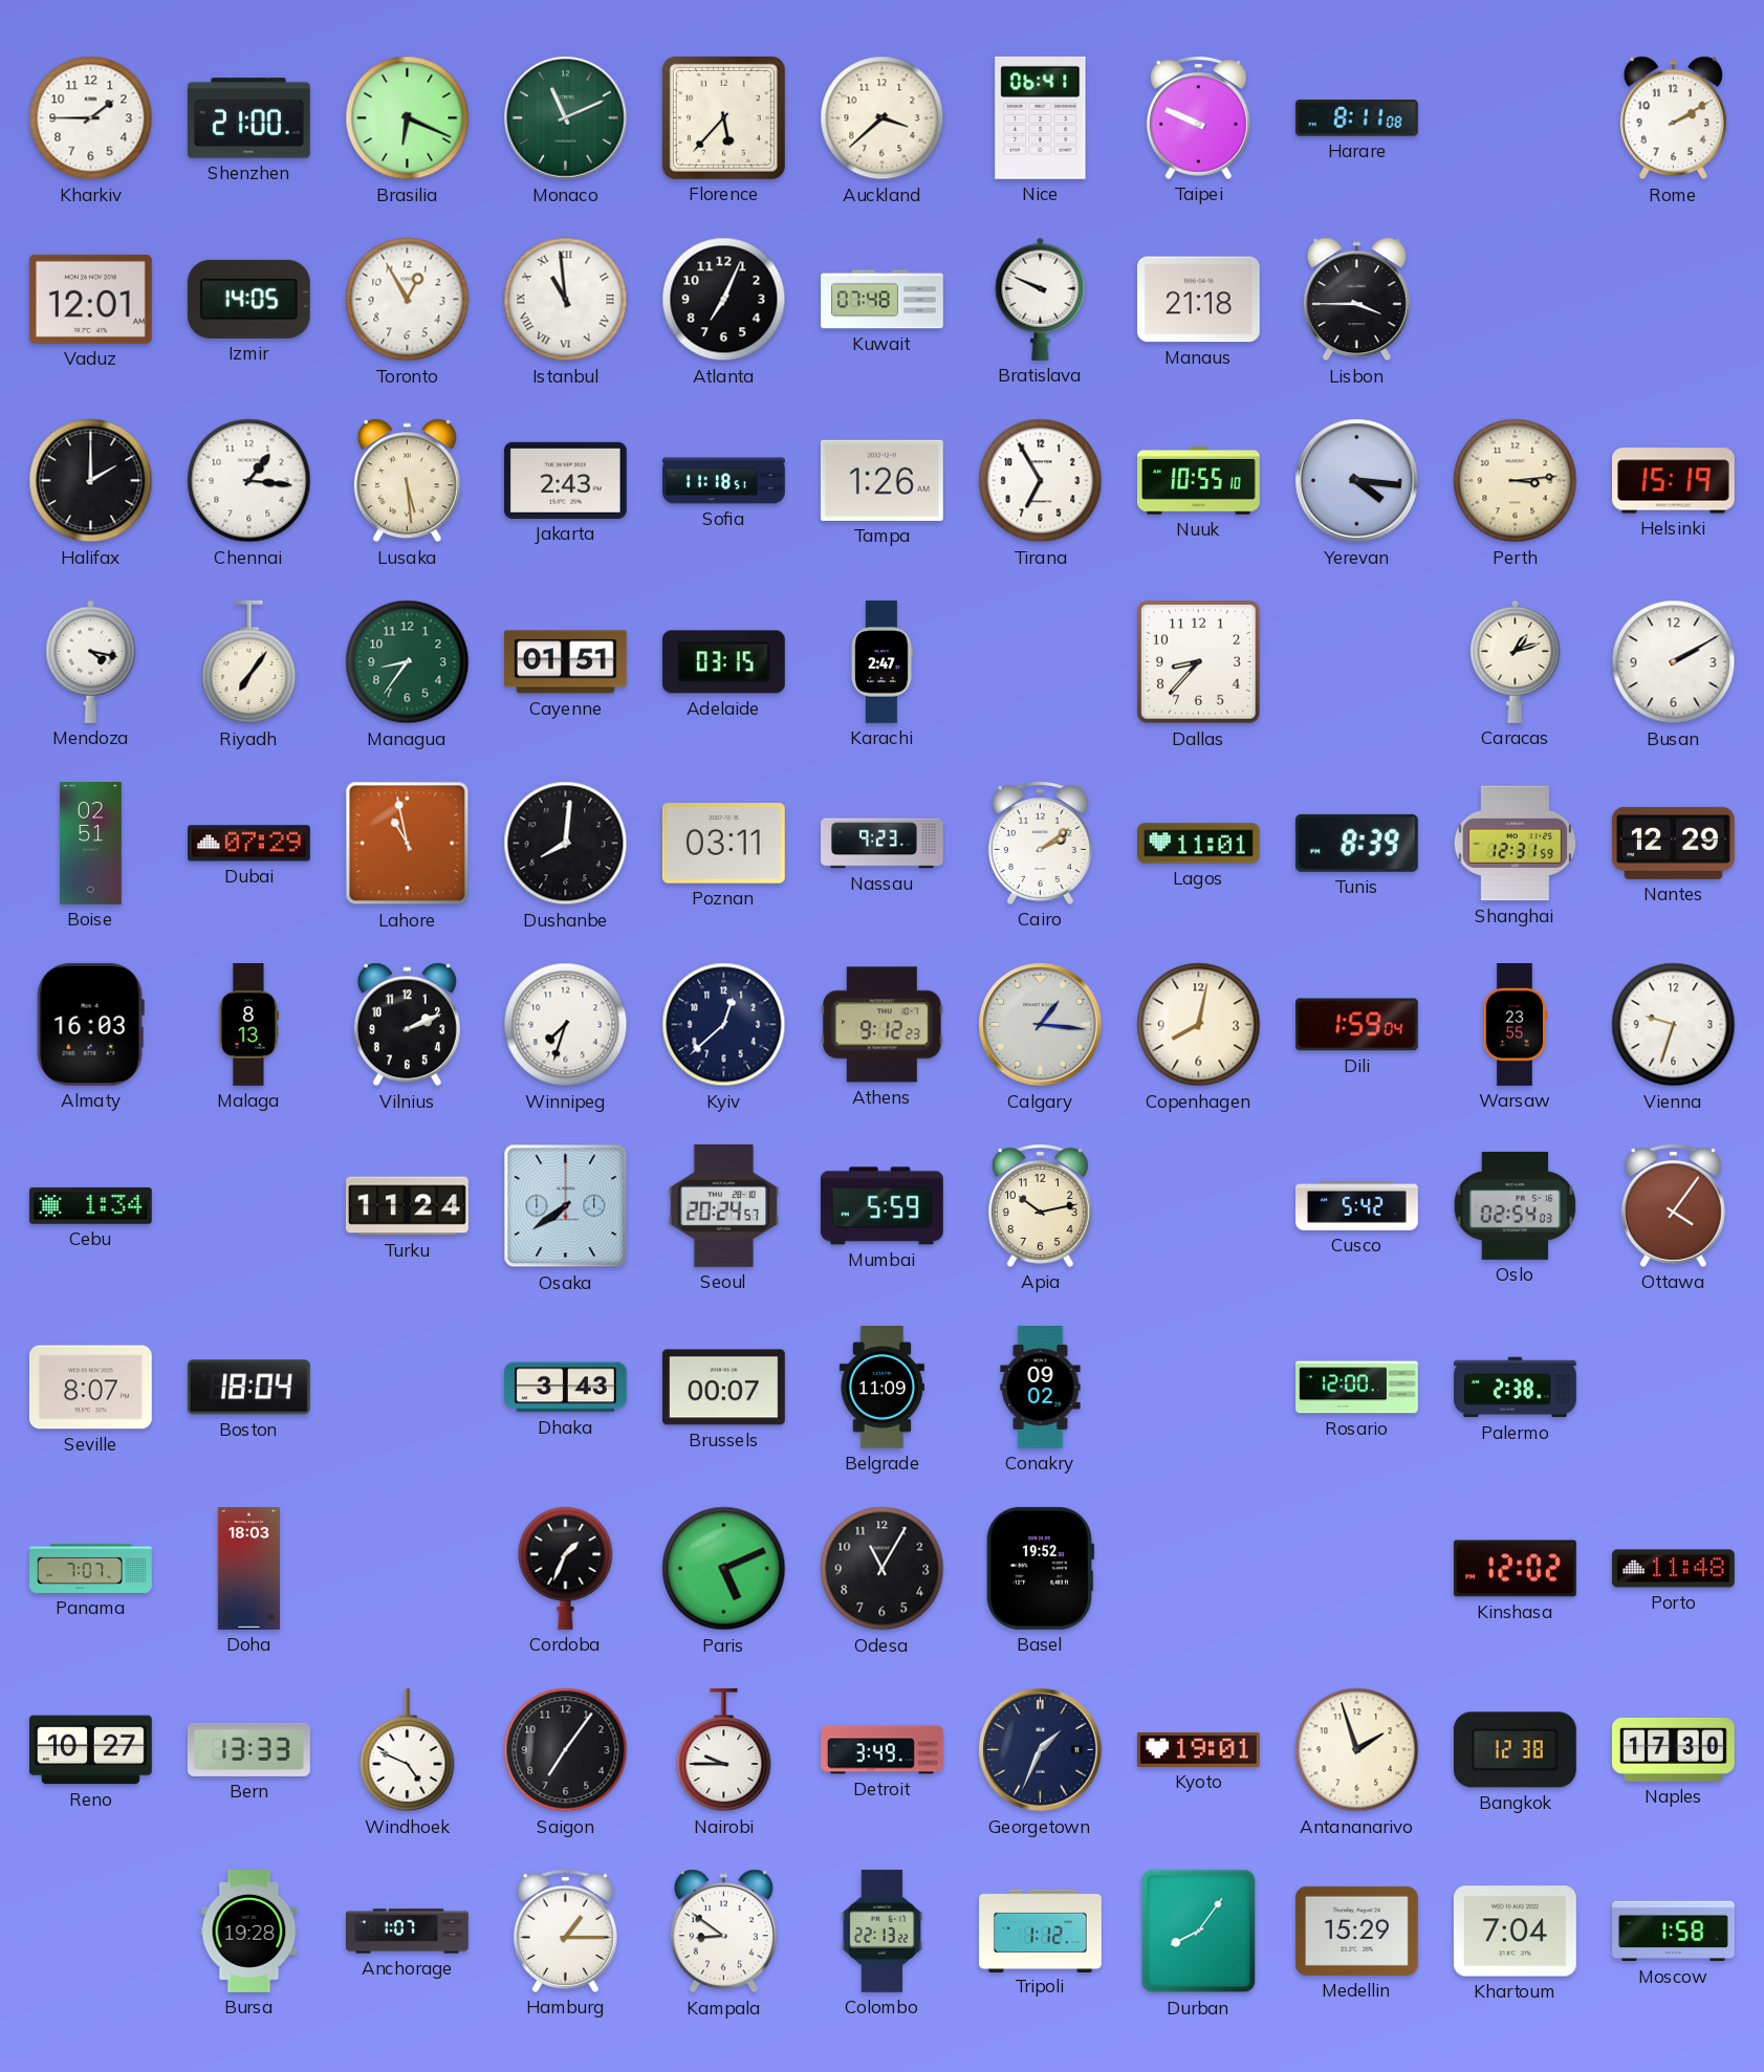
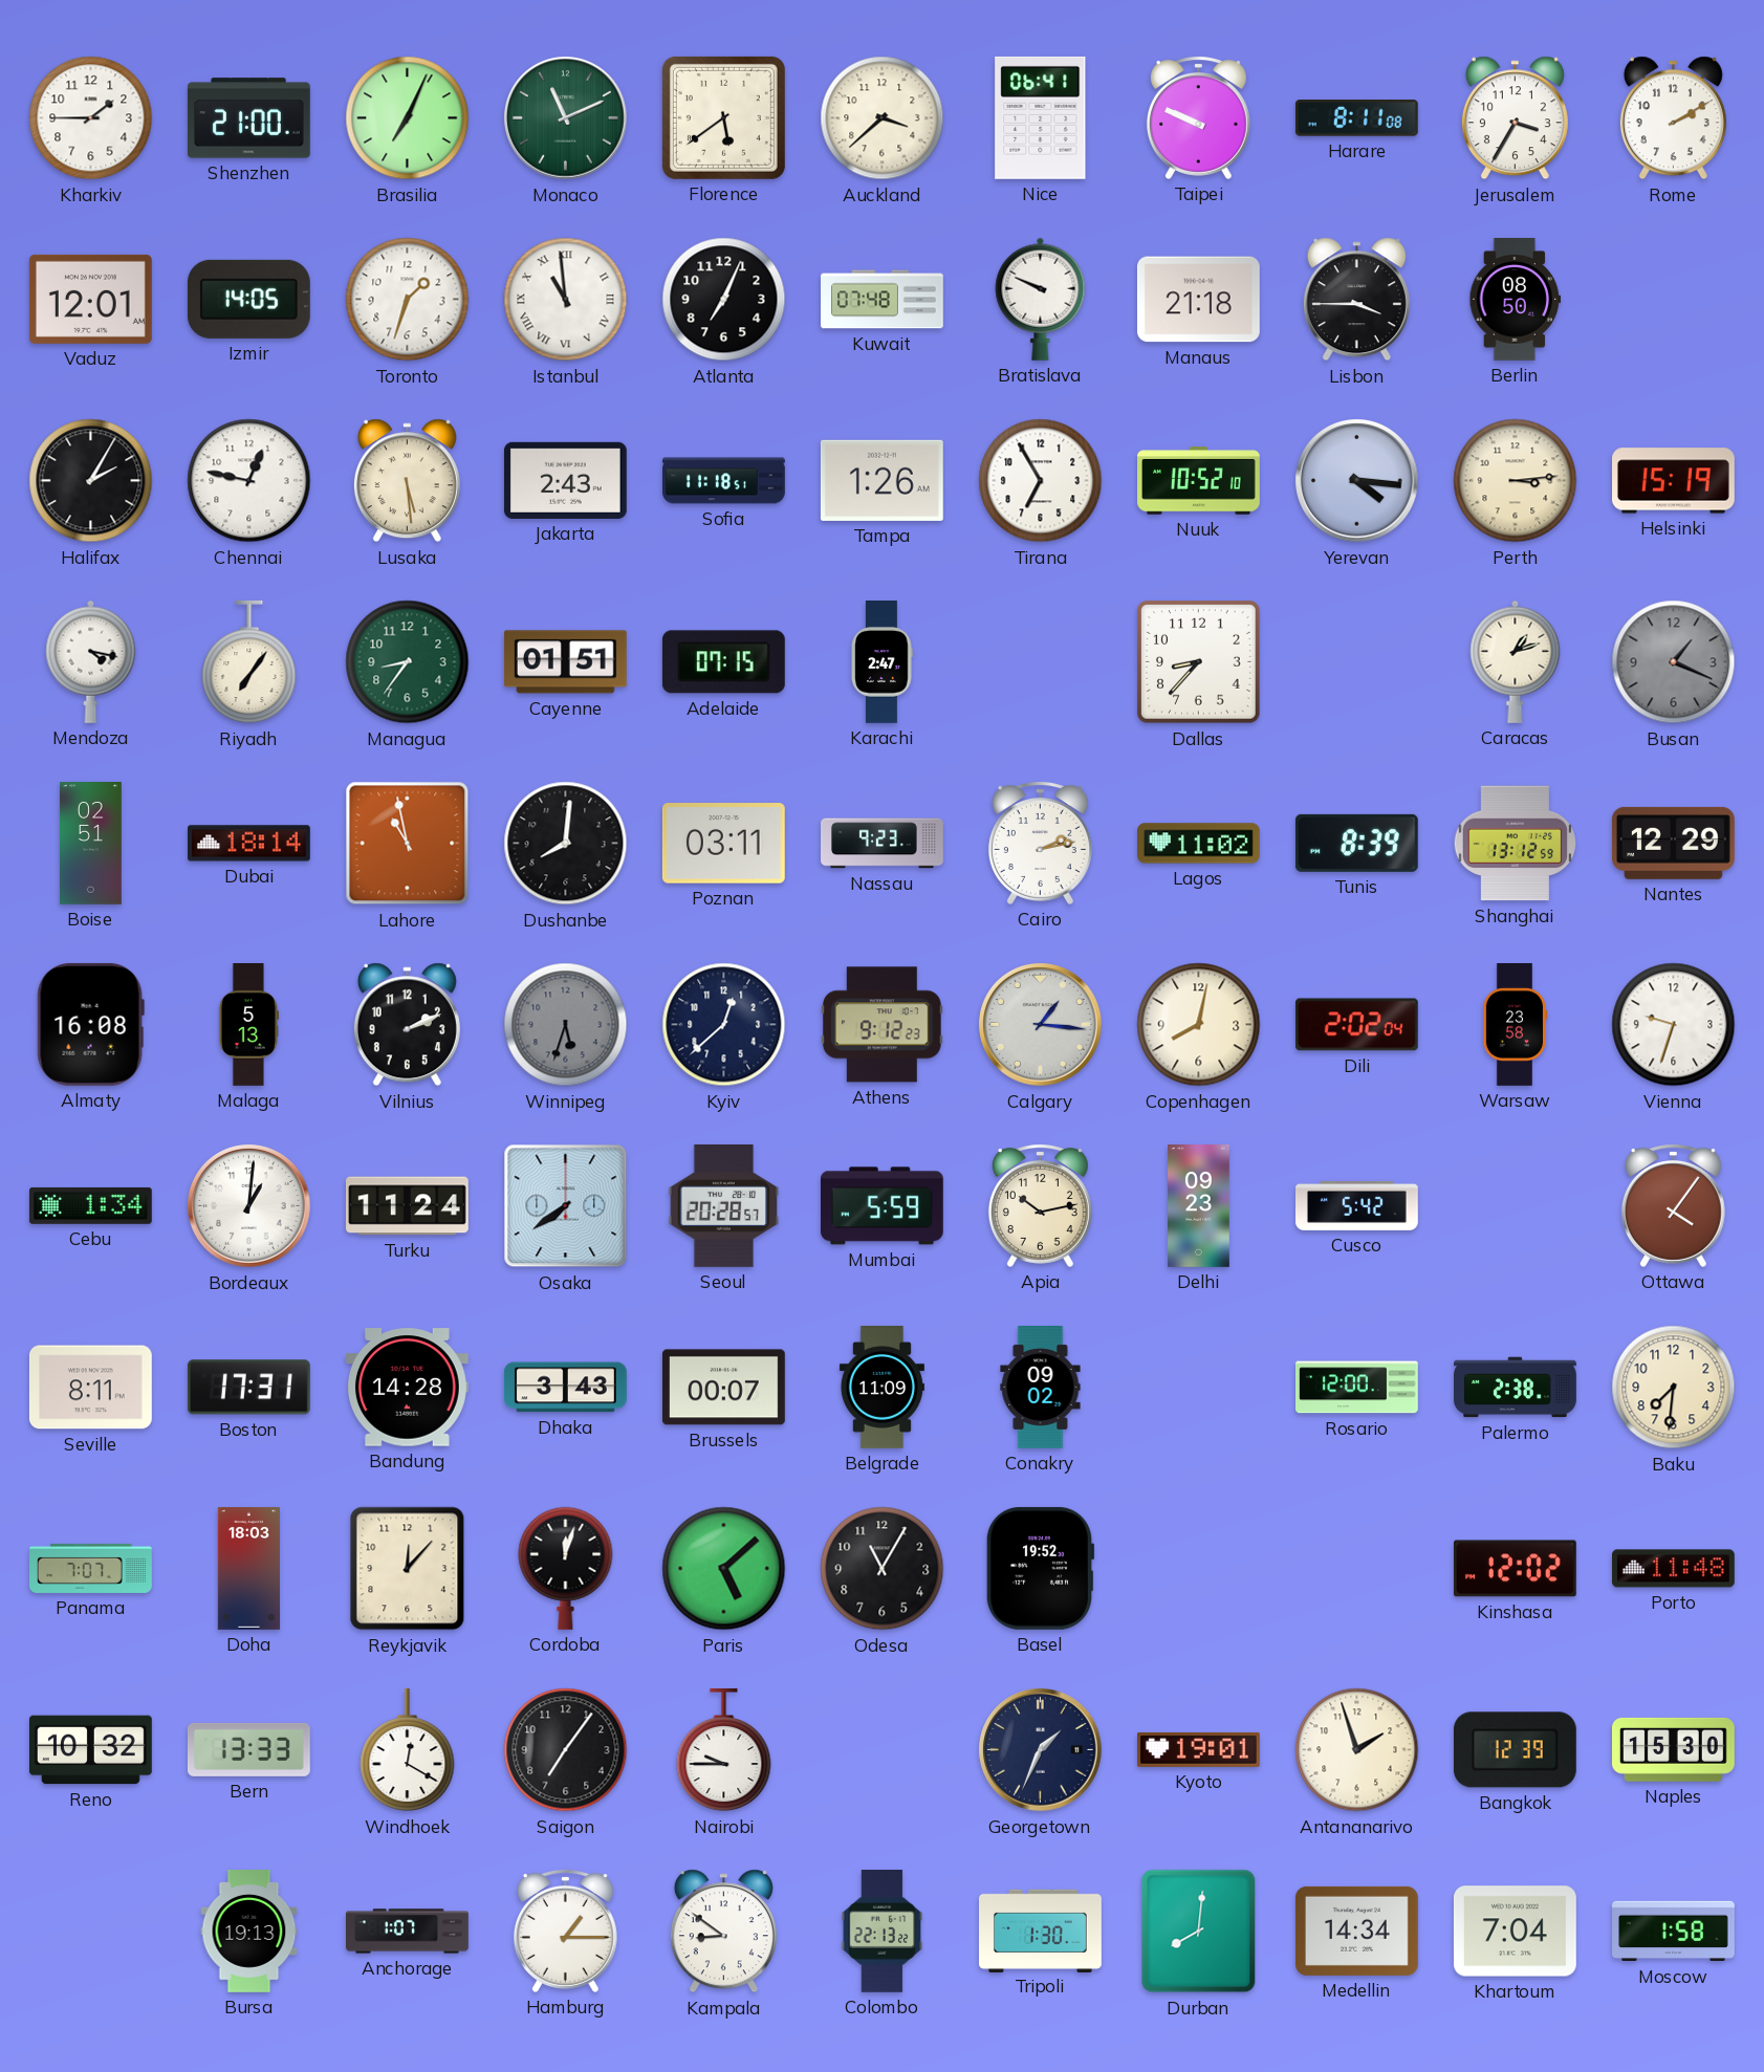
Brasilia: 6:19 -> 7:04 (408, 118)
Florence: 5:37 -> 5:39 (723, 117)
Jerusalem: none -> 3:35 (1515, 118)
Toronto: 12:55 -> 1:33 (408, 300)
Berlin: none -> 08:50 (1516, 300)
Halifax: 2:00 -> 2:05 (91, 481)
Chennai: 1:16 -> 12:47 (249, 481)
Nuuk: 10:55 -> 10:52 (1199, 481)
Adelaide: 03:15 -> 07:15 (723, 662)
Busan: 2:10 -> 1:19 (1674, 662)
Busan dial: white -> grey (1674, 662)
Dubai: 07:29 -> 18:14 (249, 844)
Cairo: 2:09 -> 2:13 (1040, 843)
Lagos: 11:01 -> 11:02 (1199, 844)
Shanghai: 12:31 -> 13:12 (1516, 844)
Almaty: 16:03 -> 16:08 (90, 1024)
Malaga: 8:13 -> 5:13 (247, 1025)
Winnipeg: 7:33 -> 5:33 (566, 1025)
Winnipeg dial: white -> grey (566, 1025)
Dili: 1:59 -> 2:02 (1356, 1025)
Warsaw: 23:55 -> 23:58 (1513, 1025)
Bordeaux: none -> 1:01 (249, 1206)
Seoul: 20:24 -> 20:28 (724, 1205)
Delhi: none -> 09:23 (1199, 1206)
Oslo: 02:54 -> none (1516, 1205)
Seville: 8:07 -> 8:11 (90, 1388)
Boston: 18:04 -> 17:31 (248, 1388)
Bandung: none -> 14:28 (407, 1388)
Baku: none -> 7:31 (1674, 1388)
Reykjavik: none -> 12:07 (408, 1569)
Cordoba: 1:34 -> 12:03 (566, 1568)
Paris: 5:11 -> 5:08 (724, 1569)
Reno: 10:27 -> 10:32 (91, 1750)
Windhoek: 4:49 -> 12:20 (408, 1750)
Detroit: 3:49 -> none (883, 1750)
Bangkok: 12:38 -> 12:39 (1515, 1750)
Naples: 17:30 -> 15:30 (1673, 1749)
Bursa: 19:28 -> 19:13 (249, 1932)
Tripoli: 1:12 -> 1:30 (1041, 1931)
Durban: 8:06 -> 8:01 (1199, 1932)
Medellin: 15:29 -> 14:34 (1356, 1931)
